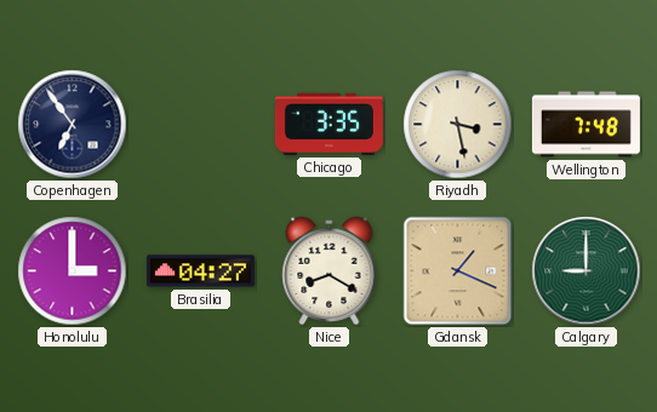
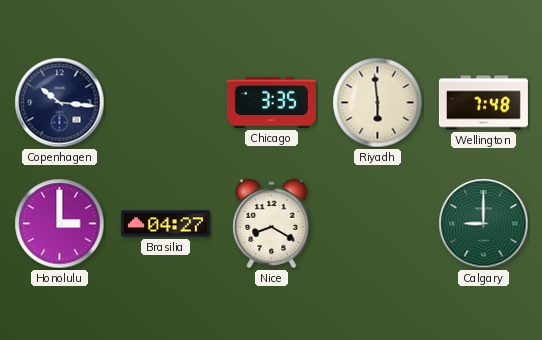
Copenhagen: 6:54 -> 10:16 (60, 103)
Riyadh: 3:28 -> 5:59 (378, 103)
Gdansk: 1:19 -> none (458, 271)
